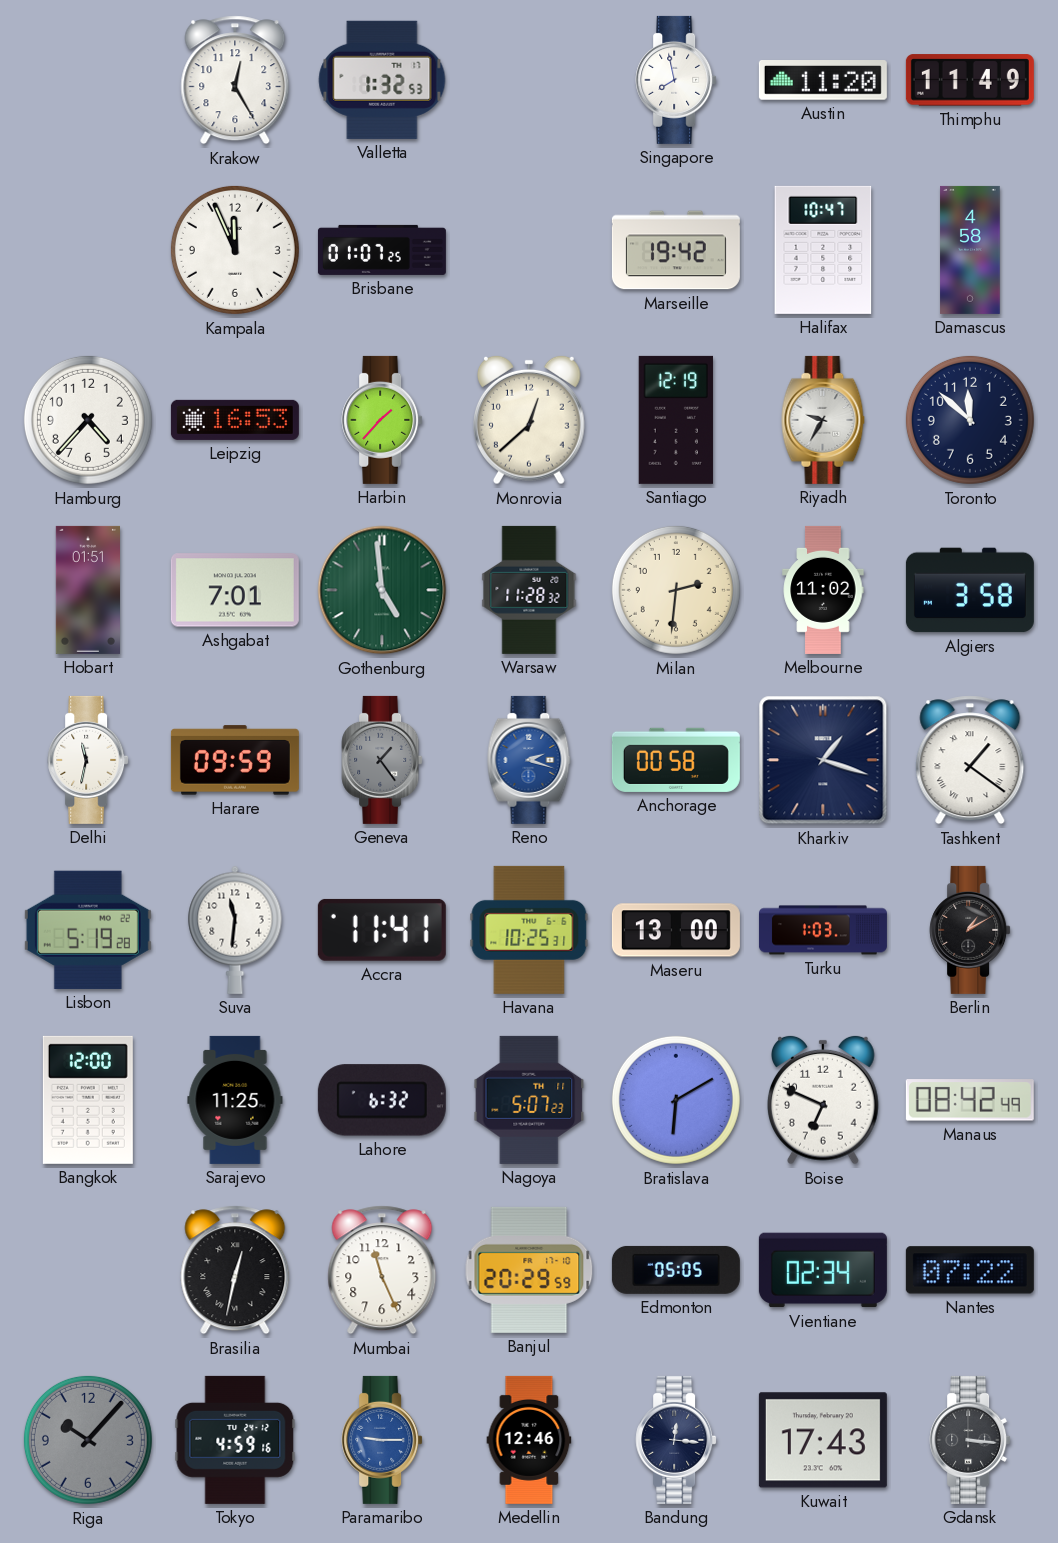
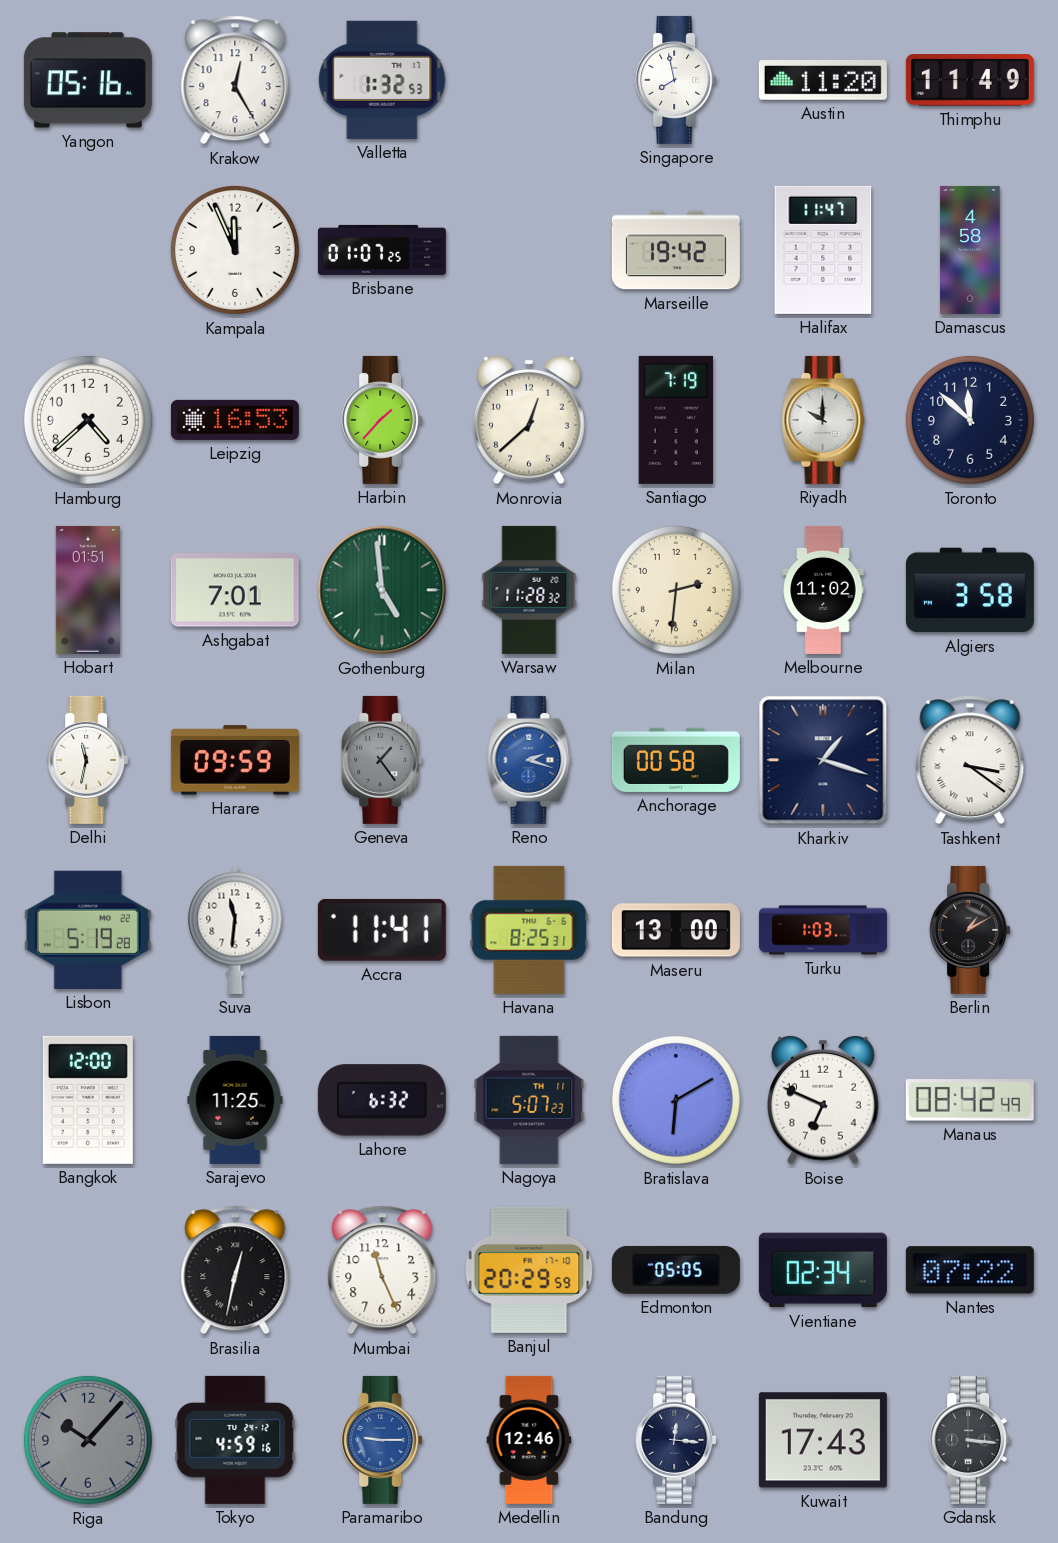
Yangon: none -> 05:16 (88, 80)
Halifax: 10:47 -> 11:47 (823, 250)
Hamburg: 4:37 -> 4:38 (88, 420)
Santiago: 12:19 -> 7:19 (676, 420)
Riyadh: 9:35 -> 10:00 (823, 420)
Tashkent: 1:21 -> 3:21 (970, 760)
Havana: 10:25 -> 8:25 (529, 930)
